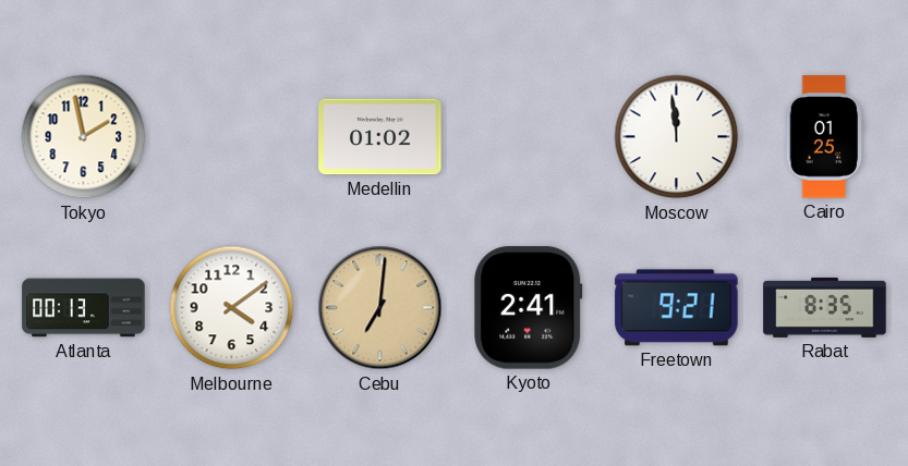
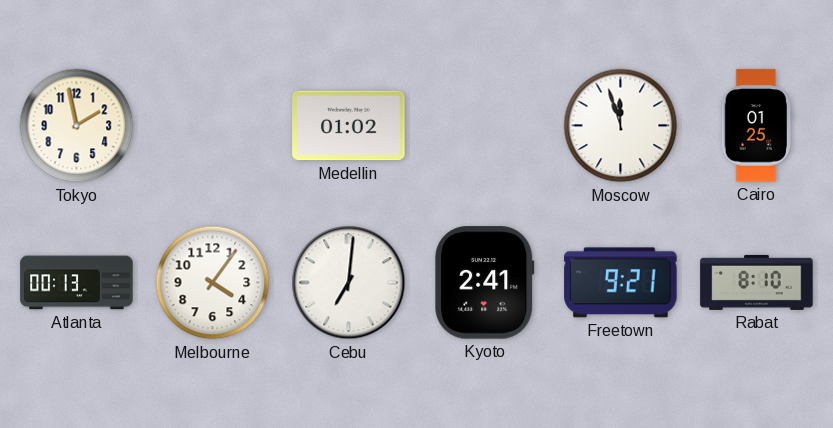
Moscow: 11:59 -> 11:57 (621, 126)
Melbourne: 4:09 -> 4:06 (213, 283)
Cebu dial: champagne -> white (349, 283)
Rabat: 8:35 -> 8:10 (757, 282)
